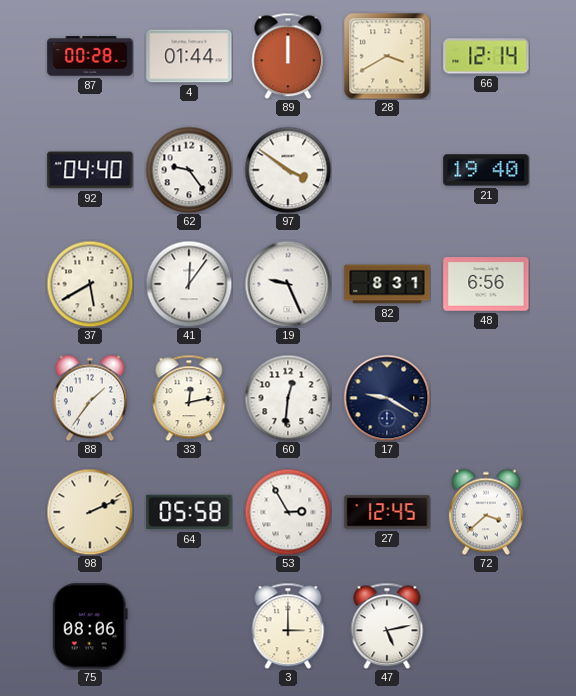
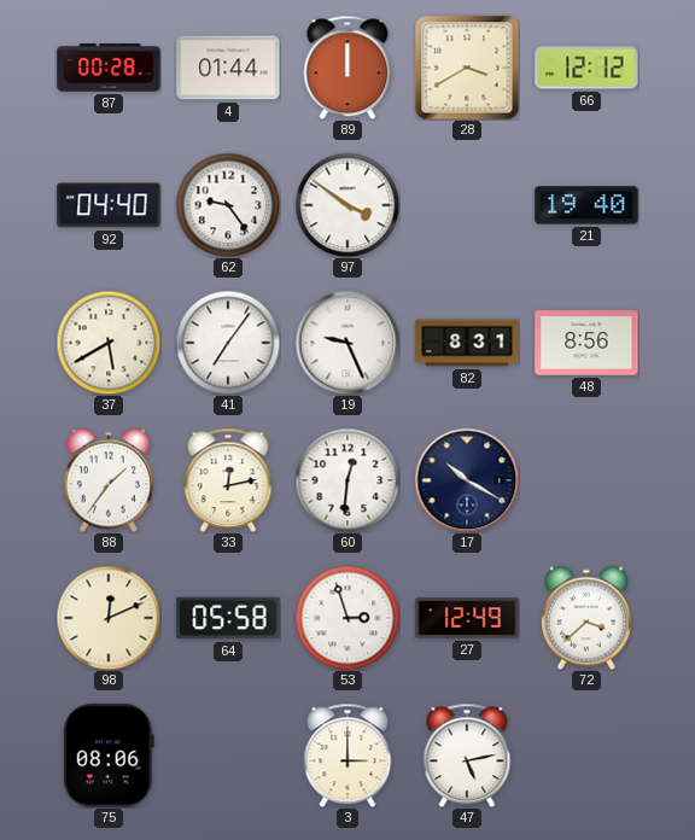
66: 12:14 -> 12:12 (586, 68)
41: 12:06 -> 7:06 (228, 343)
48: 6:56 -> 8:56 (586, 343)
17: 9:20 -> 10:20 (467, 480)
98: 2:11 -> 12:11 (109, 618)
53: 2:55 -> 2:57 (347, 618)
27: 12:45 -> 12:49 (467, 618)
